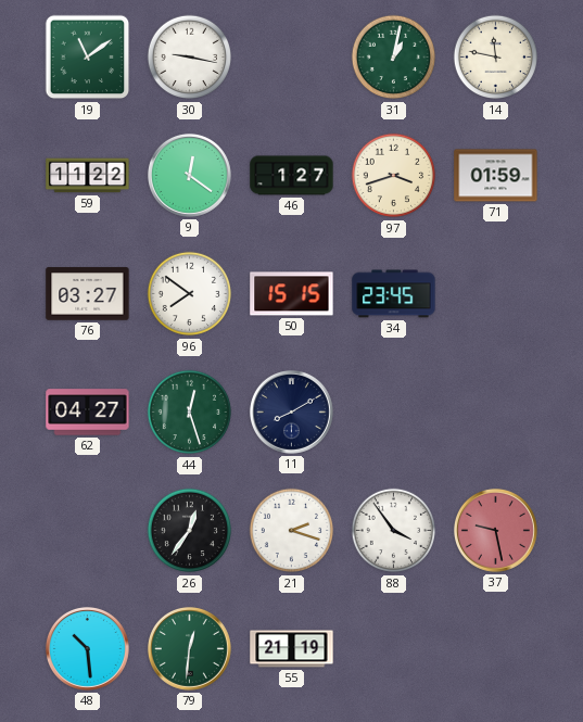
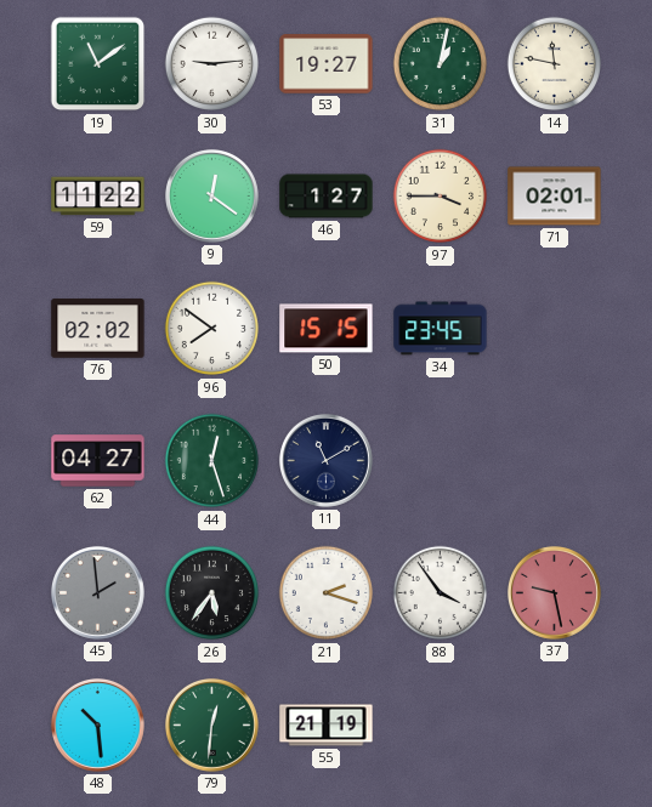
30: 9:17 -> 9:14 (212, 64)
53: none -> 19:27 (327, 64)
97: 3:42 -> 3:45 (441, 197)
71: 01:59 -> 02:01 (555, 197)
76: 03:27 -> 02:02 (98, 329)
11: 8:10 -> 11:10 (325, 460)
45: none -> 1:59 (97, 592)
26: 12:36 -> 5:36 (212, 593)
